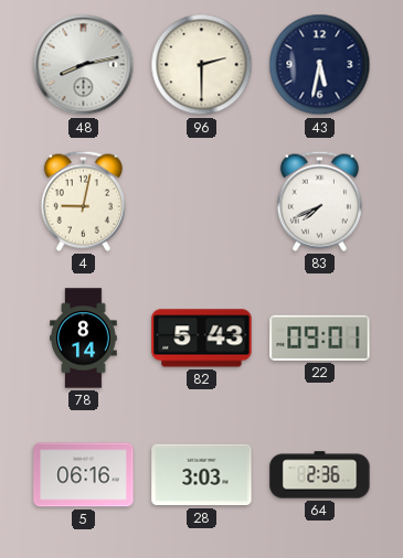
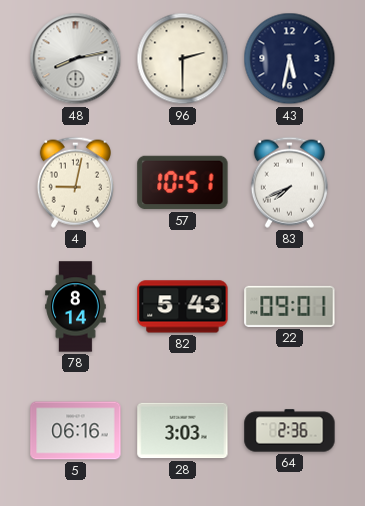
57: none -> 10:51 (183, 183)
